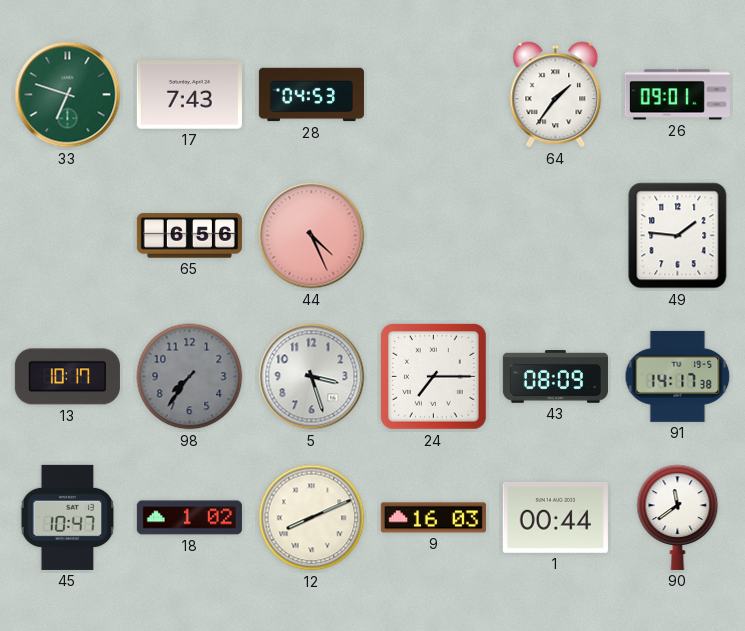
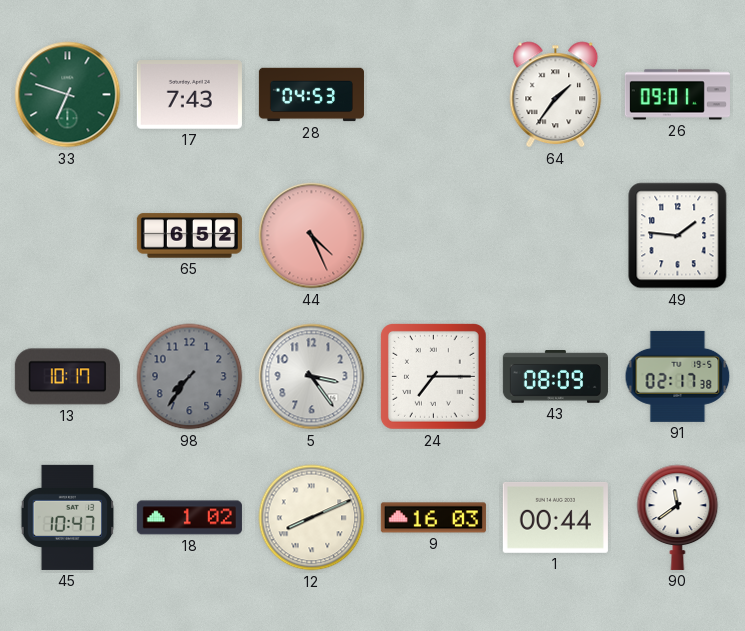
65: 6:56 -> 6:52 (189, 236)
5: 3:27 -> 3:24 (312, 377)
91: 14:17 -> 02:17 (678, 376)
